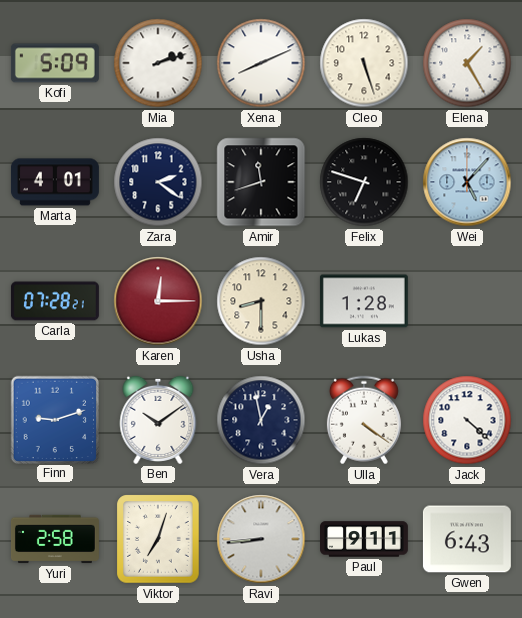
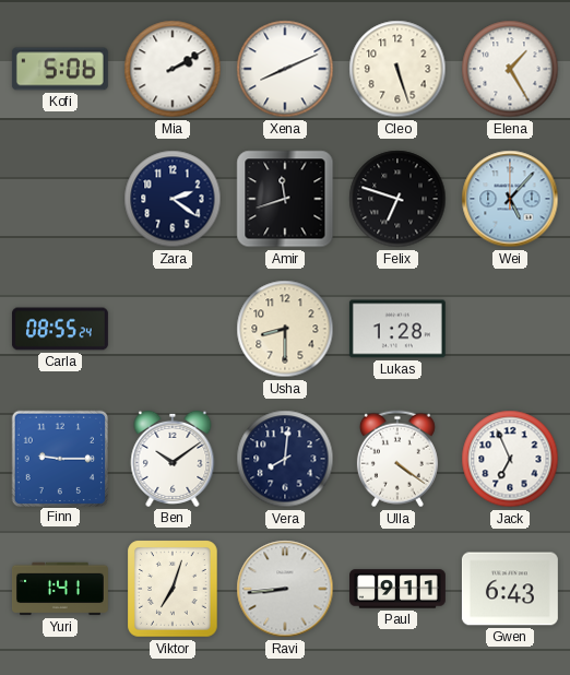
Kofi: 5:09 -> 5:06 (60, 69)
Mia: 2:12 -> 2:10 (173, 69)
Marta: 4:01 -> none (55, 182)
Carla: 07:28 -> 08:55 (60, 329)
Karen: 12:15 -> none (158, 301)
Finn: 9:12 -> 9:15 (59, 458)
Vera: 12:58 -> 8:01 (285, 459)
Jack: 4:22 -> 6:56 (510, 459)
Yuri: 2:58 -> 1:41 (60, 589)
